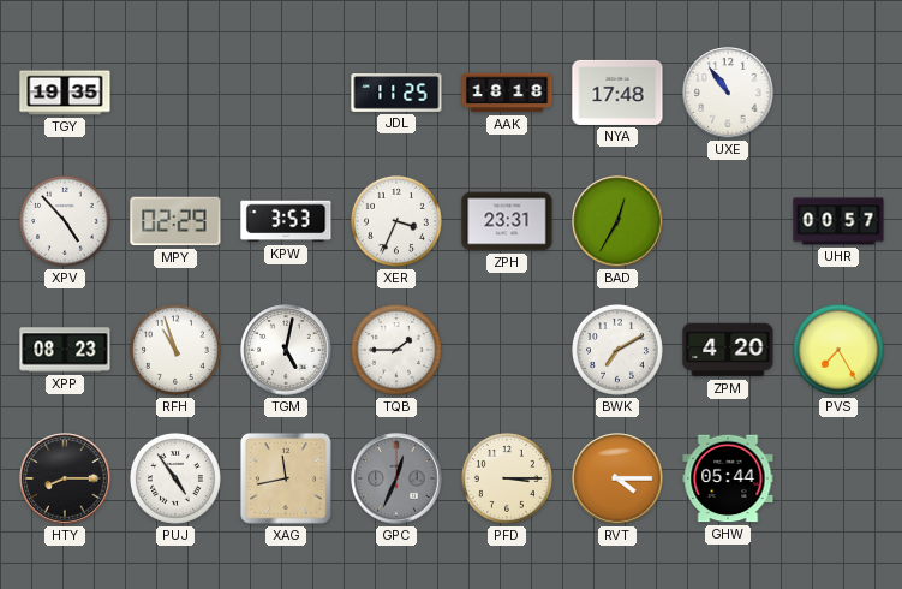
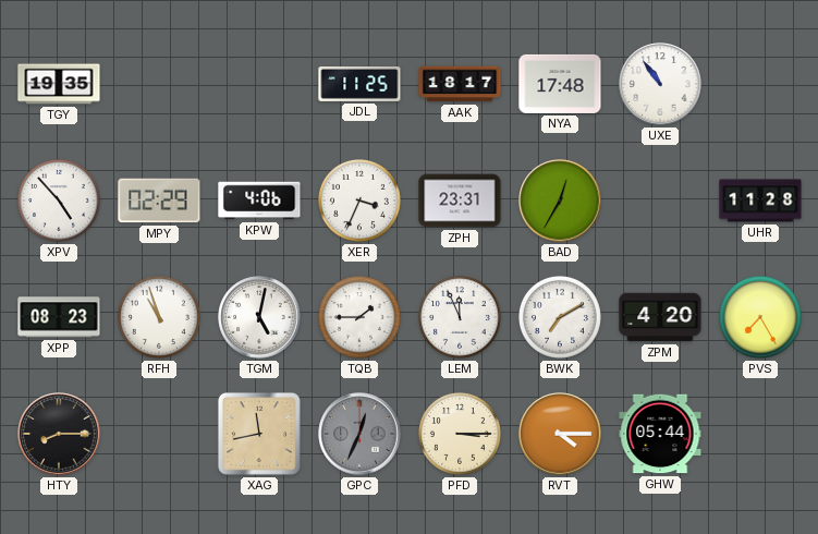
AAK: 18:18 -> 18:17 (460, 84)
KPW: 3:53 -> 4:06 (259, 201)
UHR: 00:57 -> 11:28 (760, 201)
LEM: none -> 11:56 (460, 317)
PUJ: 4:54 -> none (175, 478)
